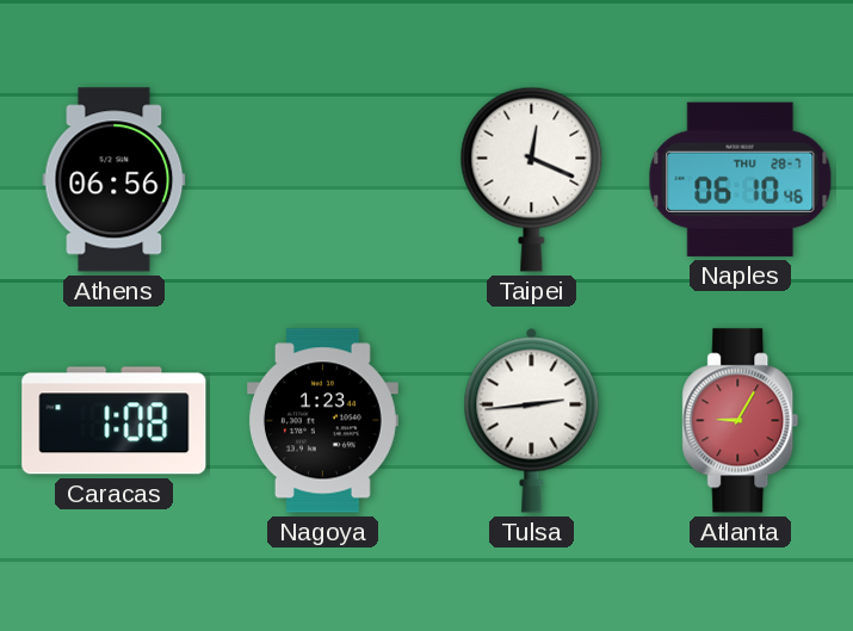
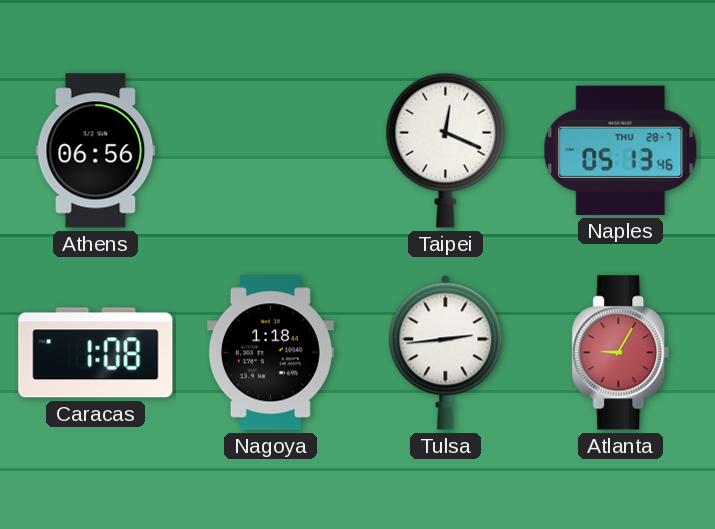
Naples: 06:10 -> 05:13 (621, 150)
Nagoya: 1:23 -> 1:18 (270, 353)
